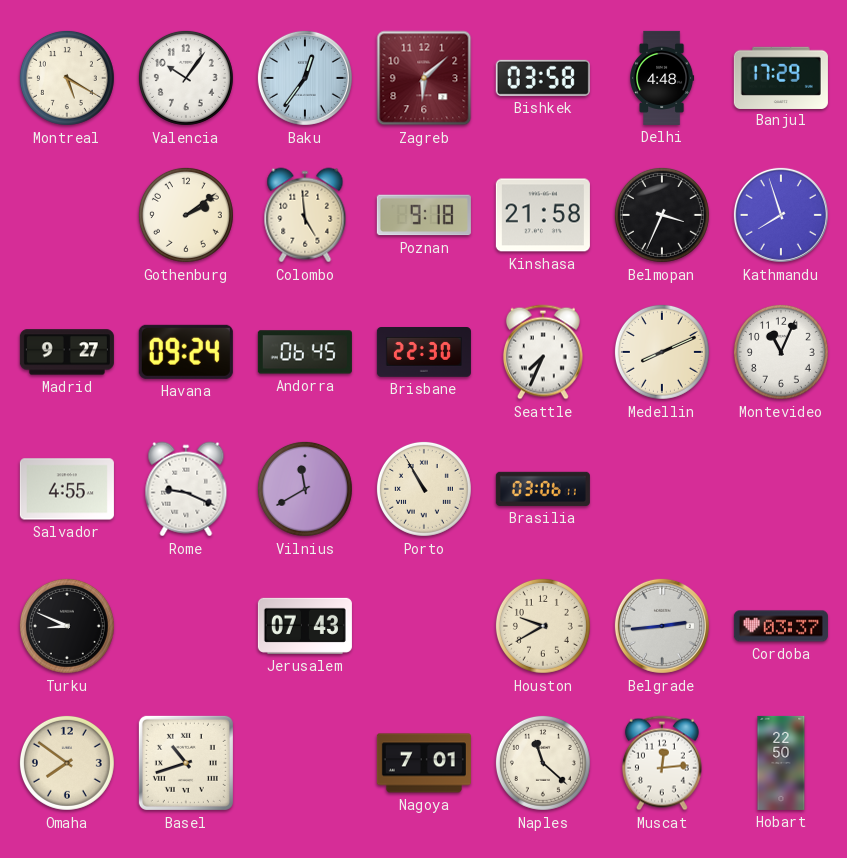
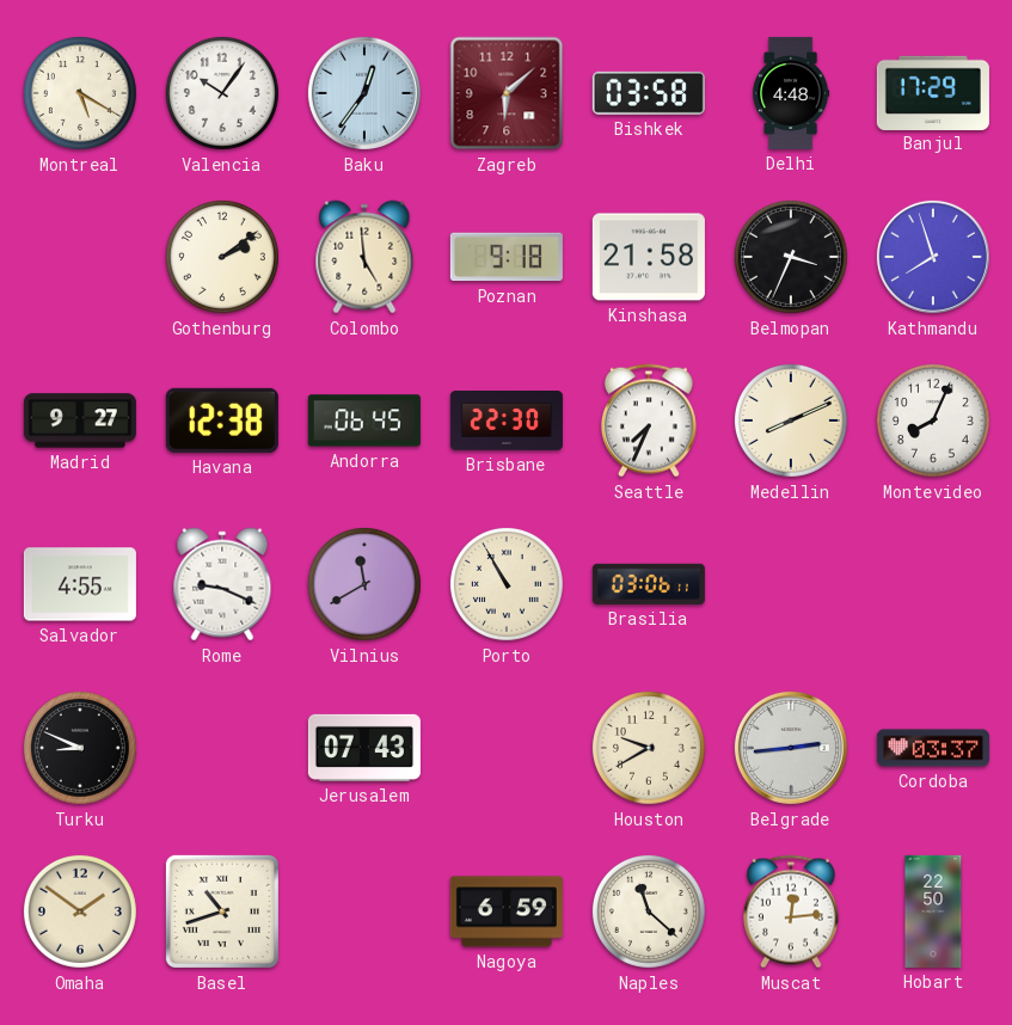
Havana: 09:24 -> 12:38 (222, 421)
Montevideo: 11:04 -> 8:04 (933, 421)
Omaha: 7:51 -> 1:51 (80, 912)
Nagoya: 7:01 -> 6:59 (507, 912)
